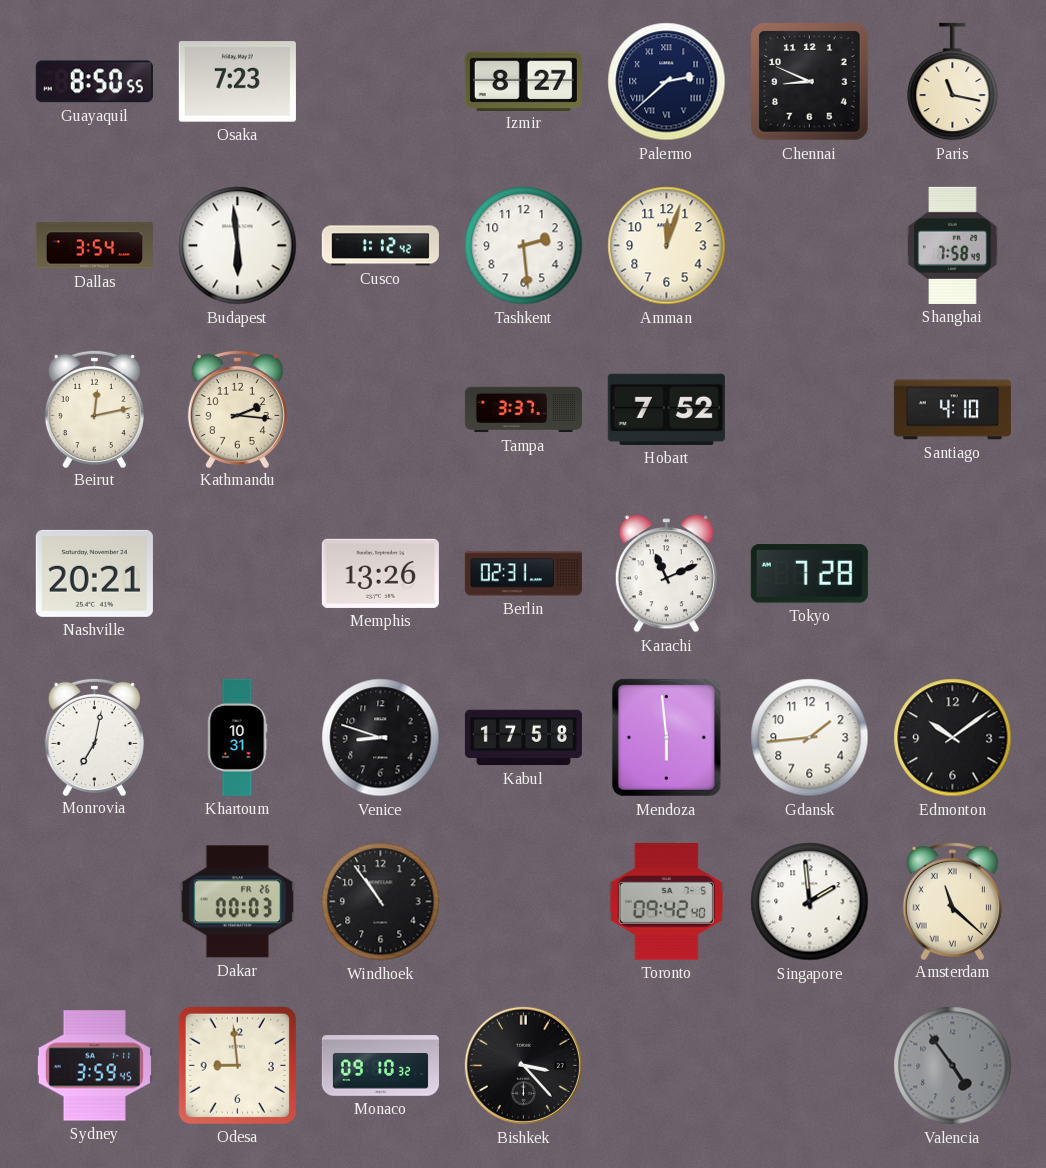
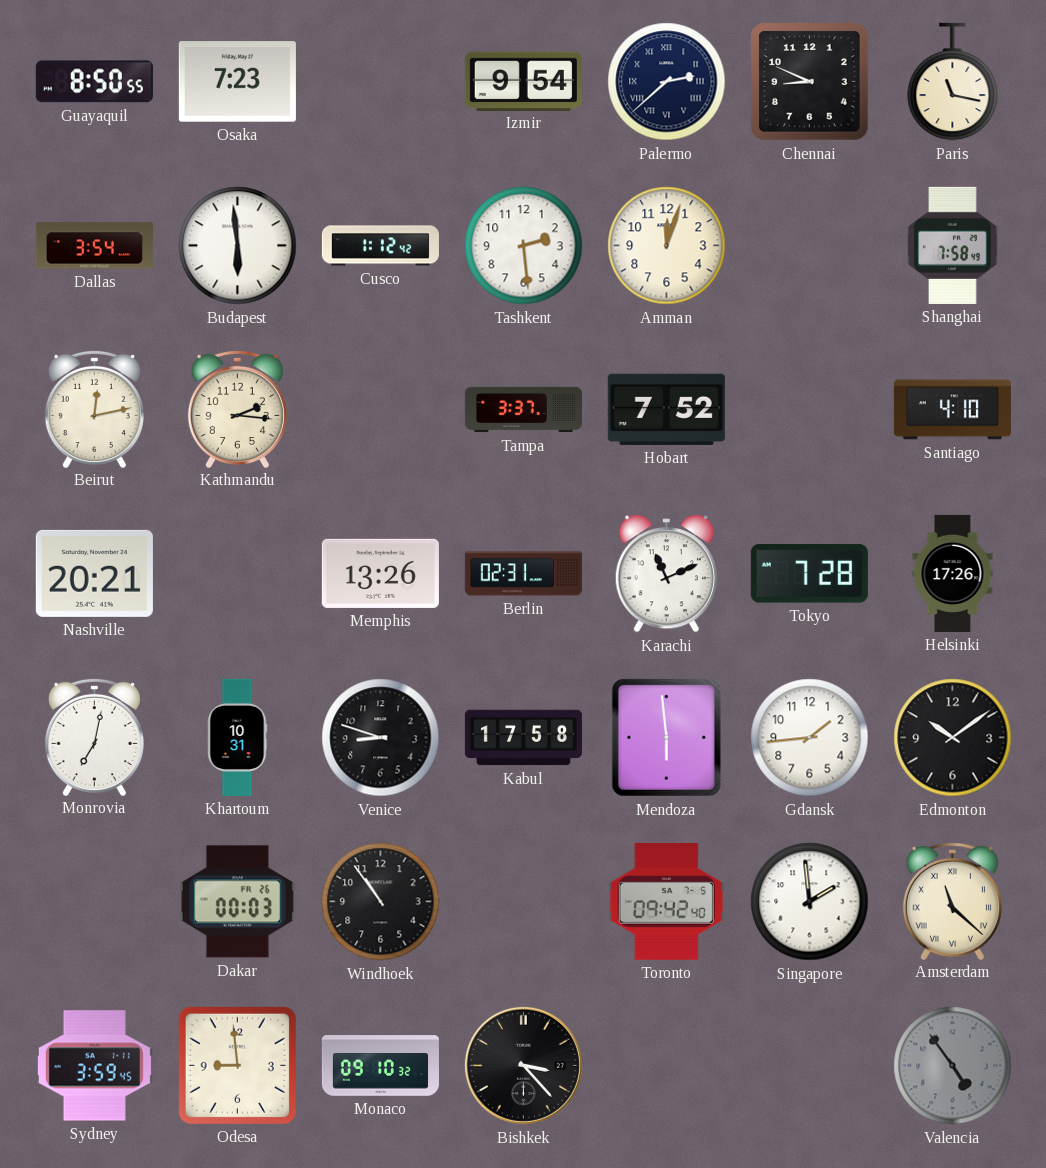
Izmir: 8:27 -> 9:54 (523, 81)
Helsinki: none -> 17:26 (953, 573)
